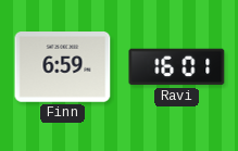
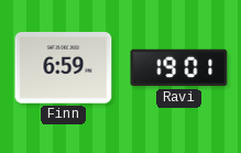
Ravi: 16:01 -> 19:01 (179, 68)
